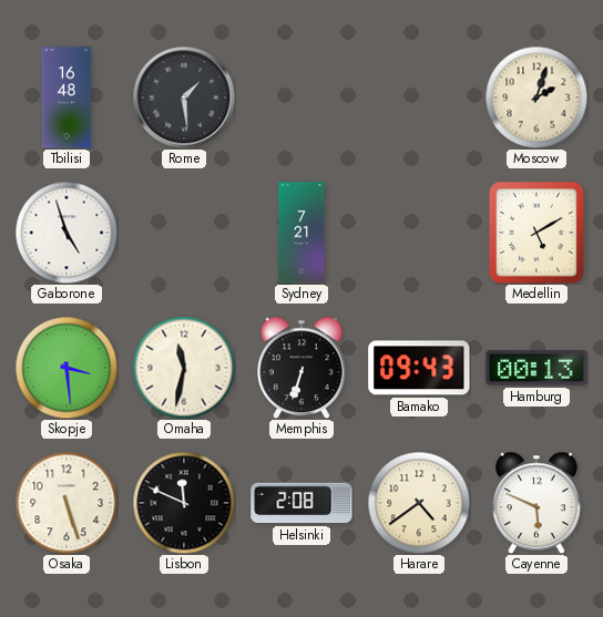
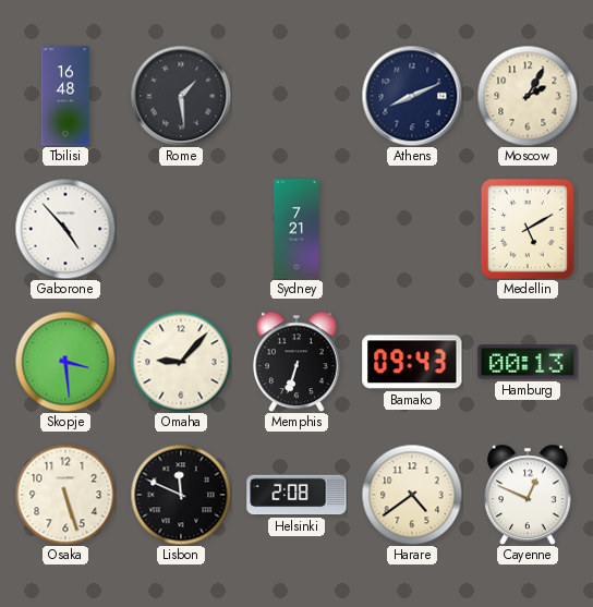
Athens: none -> 8:11 (412, 96)
Moscow: 2:03 -> 2:05 (528, 96)
Gaborone: 4:57 -> 4:53 (65, 229)
Omaha: 11:32 -> 9:07 (181, 362)
Cayenne: 5:49 -> 12:49 (529, 495)
